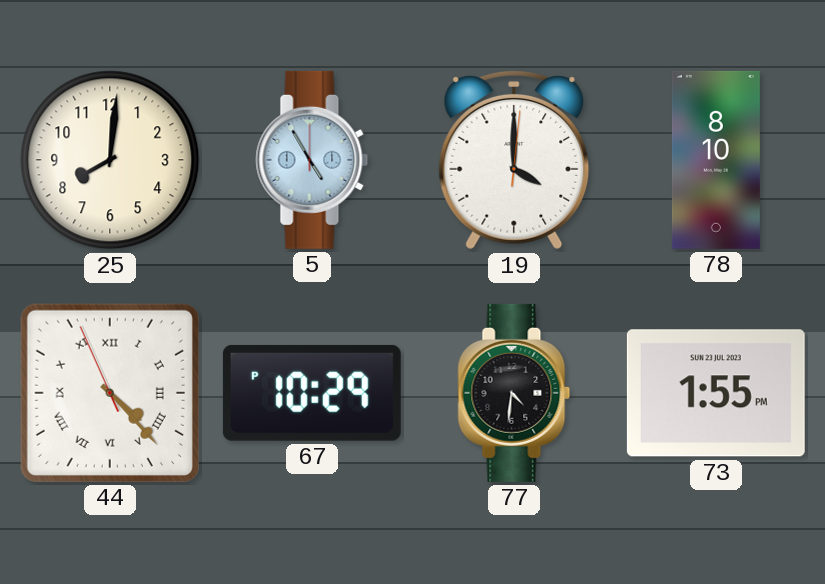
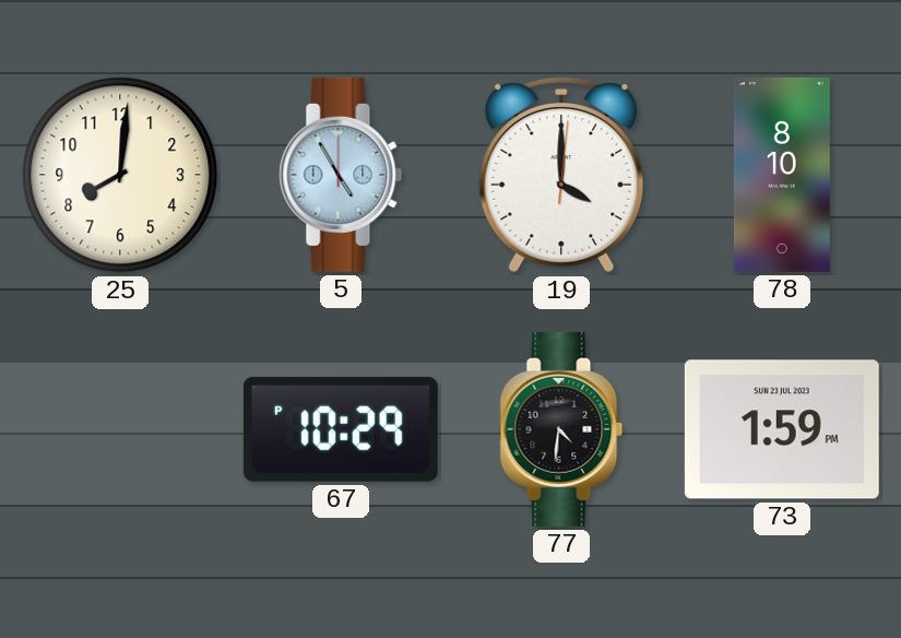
44: 4:22 -> none (110, 393)
73: 1:55 -> 1:59 (782, 429)
